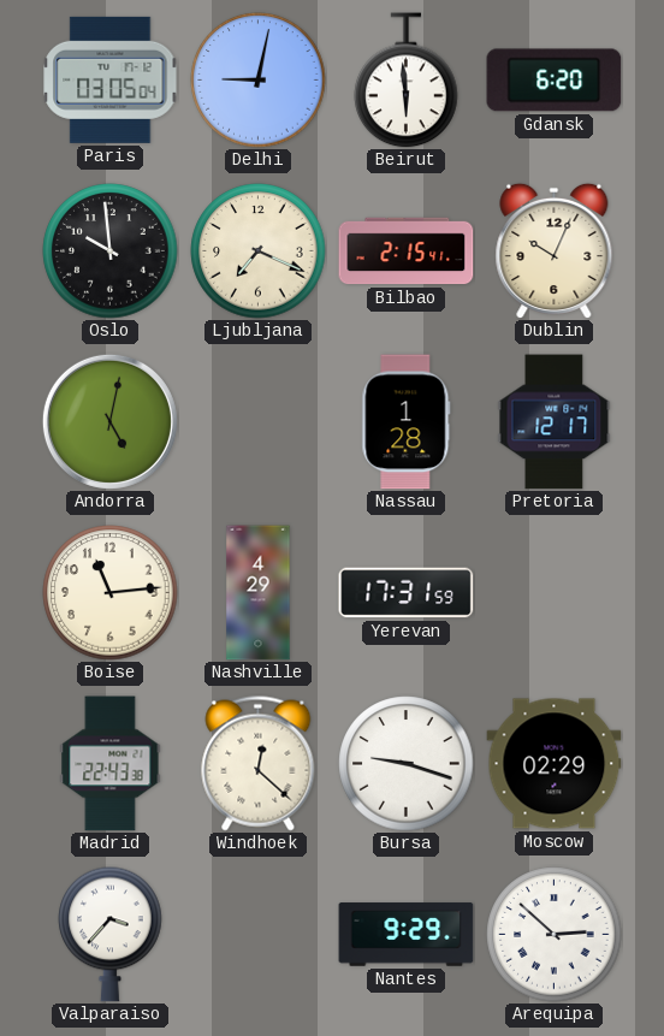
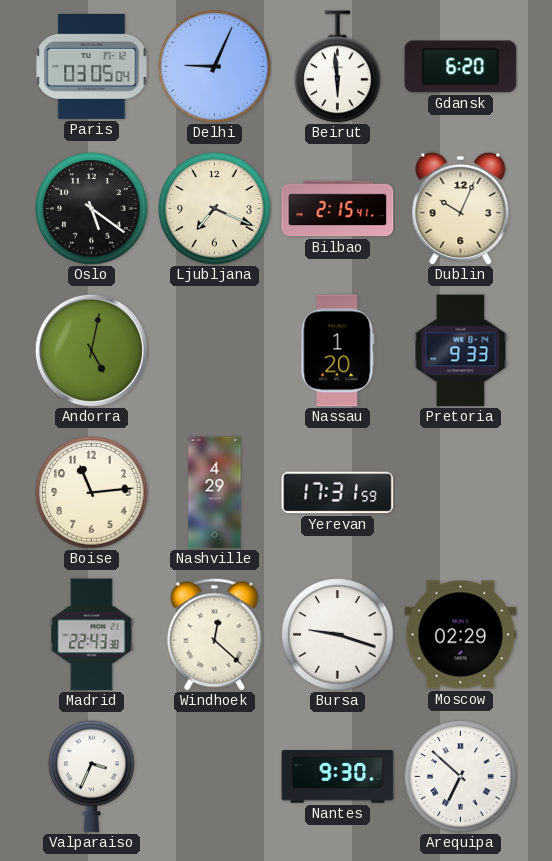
Delhi: 9:02 -> 9:04 (215, 67)
Oslo: 9:59 -> 5:21 (92, 209)
Nassau: 1:28 -> 1:20 (338, 351)
Pretoria: 12:17 -> 9:33 (461, 351)
Valparaiso: 3:37 -> 3:34 (92, 776)
Nantes: 9:29 -> 9:30 (338, 777)
Arequipa: 2:52 -> 6:52 (461, 777)
